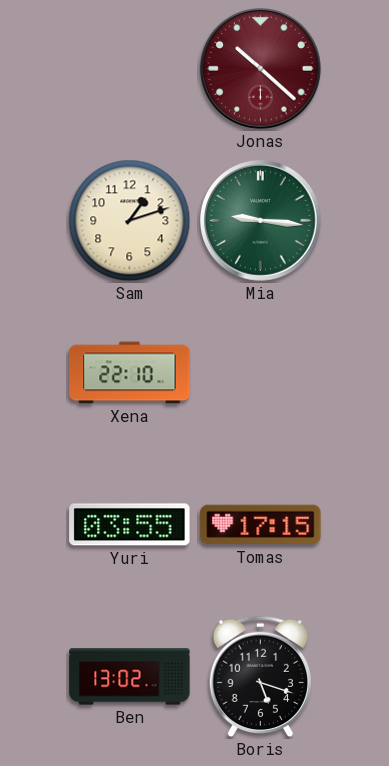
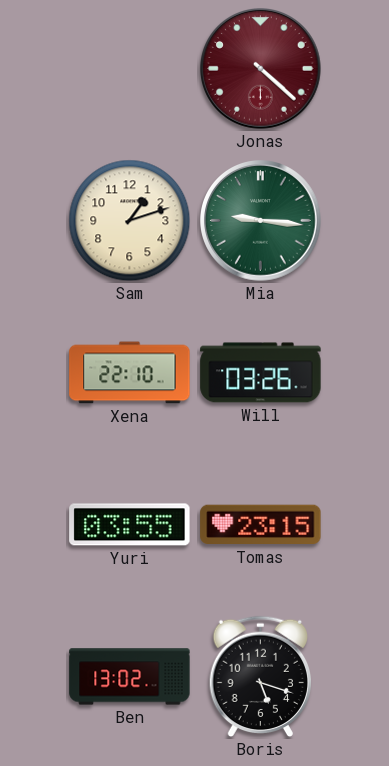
Jonas: 10:22 -> 4:22 (261, 69)
Will: none -> 03:26 (261, 373)
Tomas: 17:15 -> 23:15 (261, 525)
